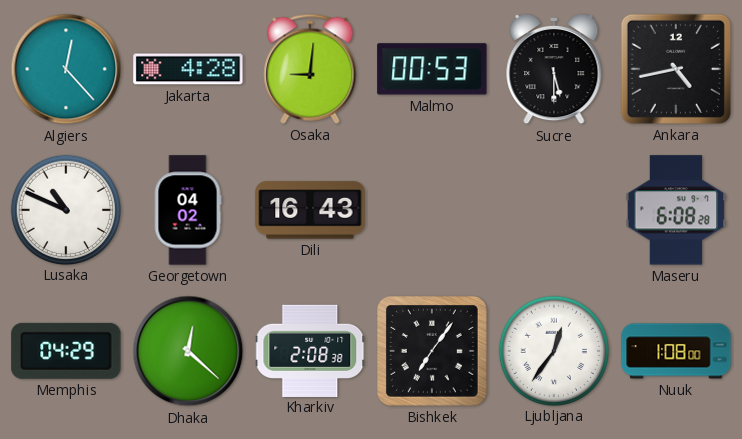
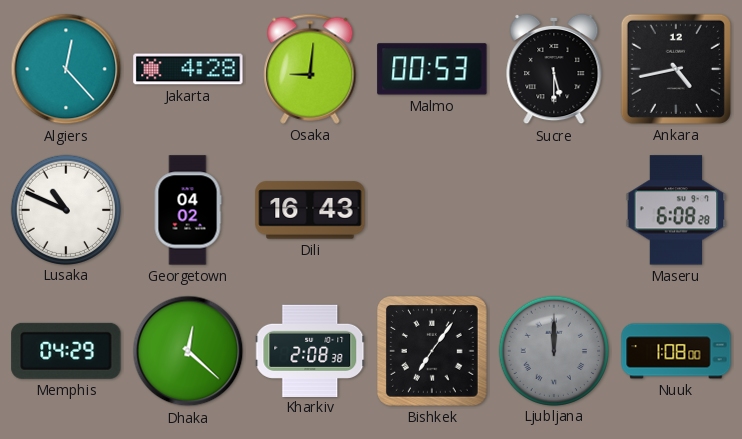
Ljubljana: 12:36 -> 12:00 (553, 350)
Ljubljana dial: white -> grey (553, 350)
